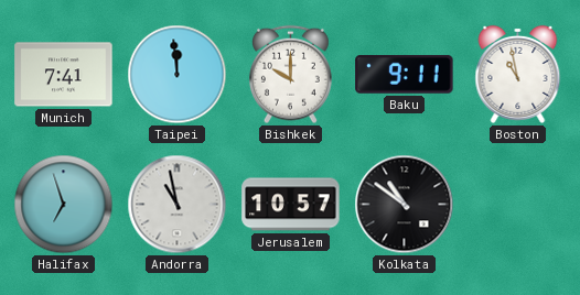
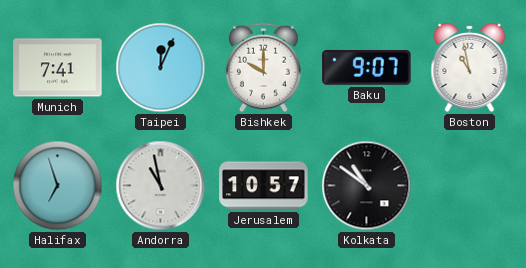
Taipei: 11:59 -> 12:04 (161, 68)
Baku: 9:11 -> 9:07 (367, 67)
